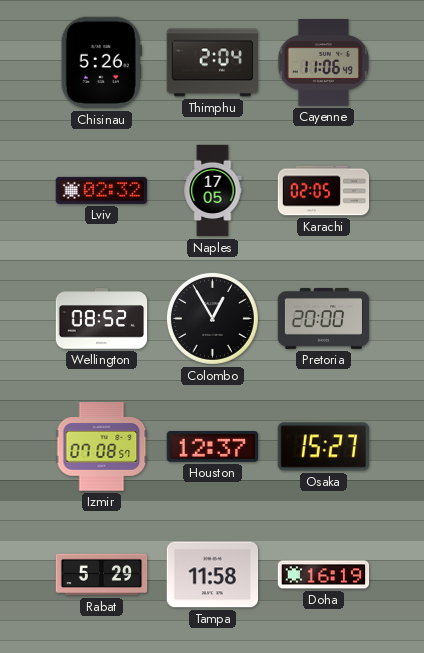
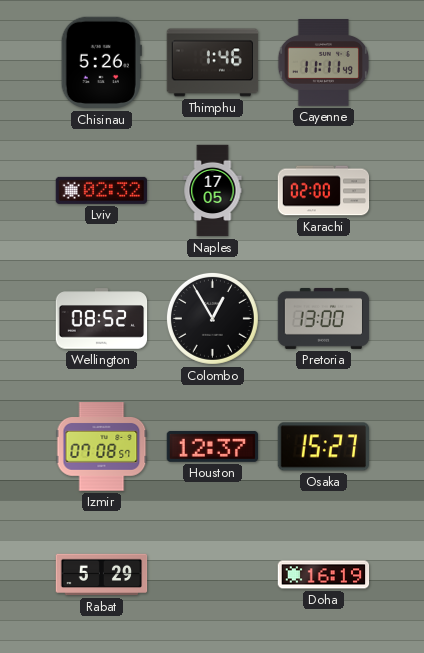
Thimphu: 2:04 -> 1:46 (213, 63)
Cayenne: 11:06 -> 11:11 (323, 63)
Karachi: 02:05 -> 02:00 (324, 191)
Pretoria: 20:00 -> 13:00 (324, 318)
Tampa: 11:58 -> none (213, 575)
